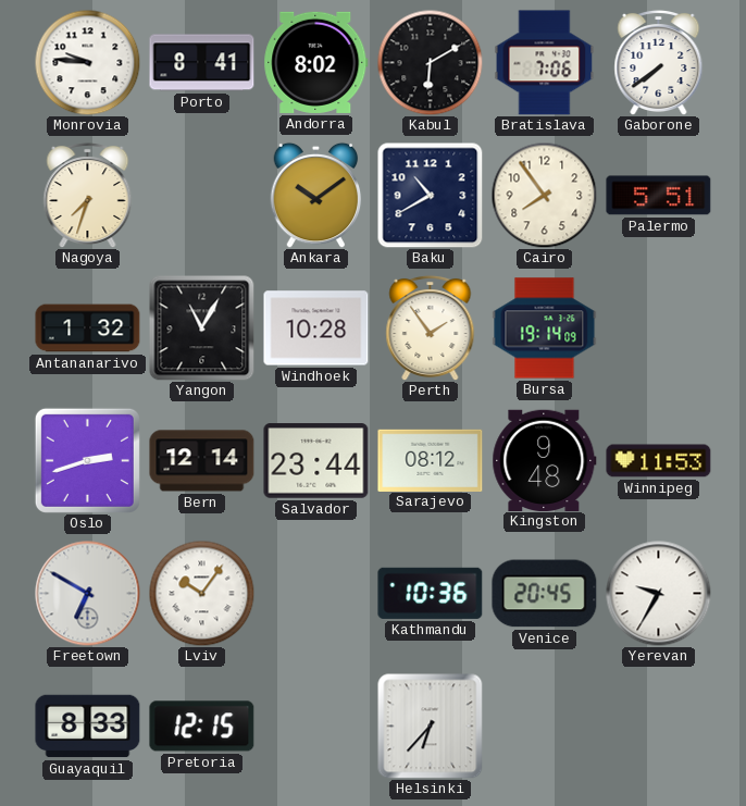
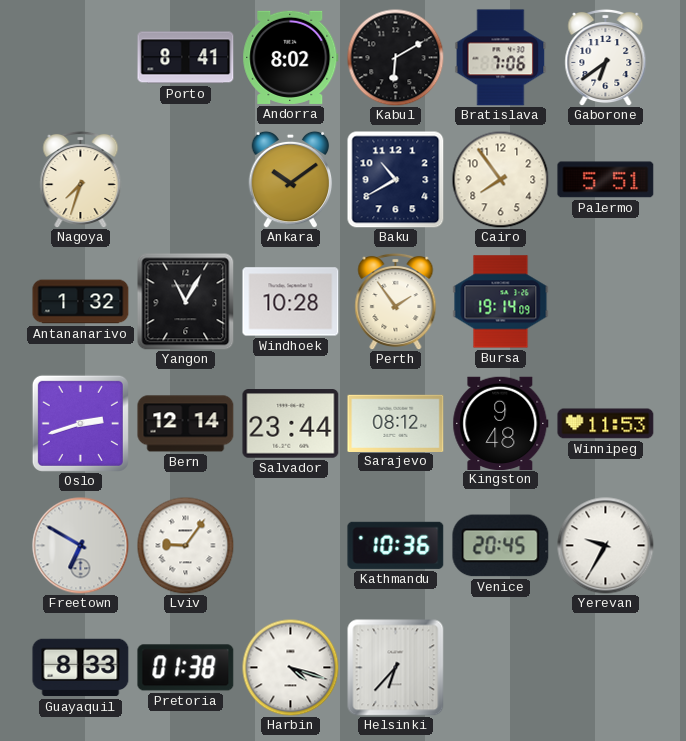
Monrovia: 9:46 -> none (87, 62)
Gaborone: 7:39 -> 6:39 (606, 57)
Lviv: 10:06 -> 9:06 (185, 545)
Pretoria: 12:15 -> 01:38 (186, 668)
Harbin: none -> 4:18 (290, 667)
